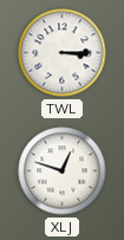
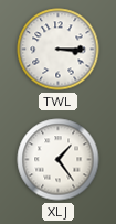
XLJ: 12:48 -> 1:24 (59, 160)
